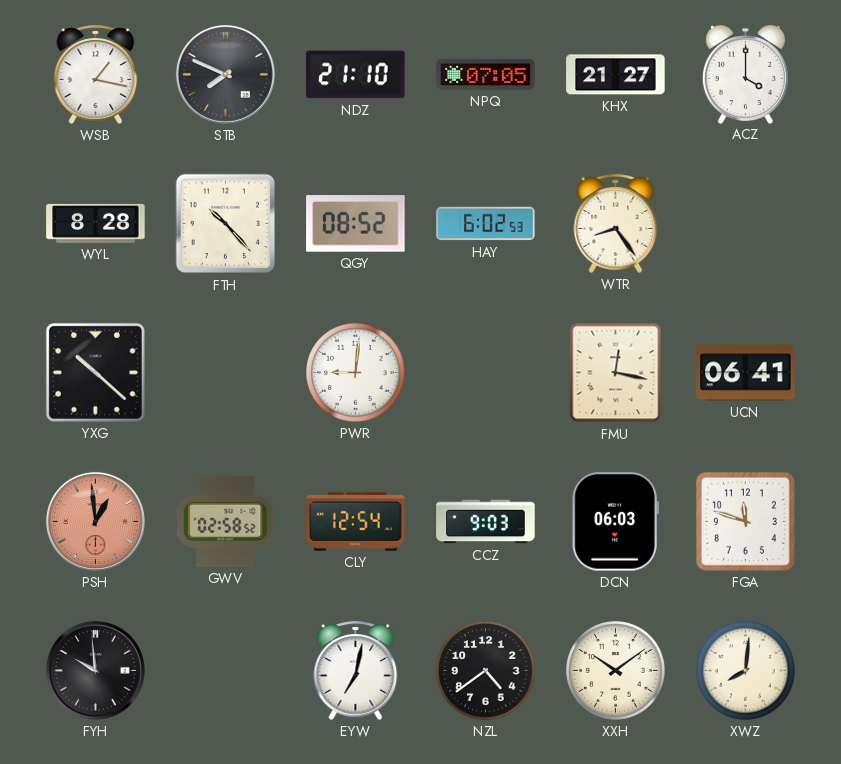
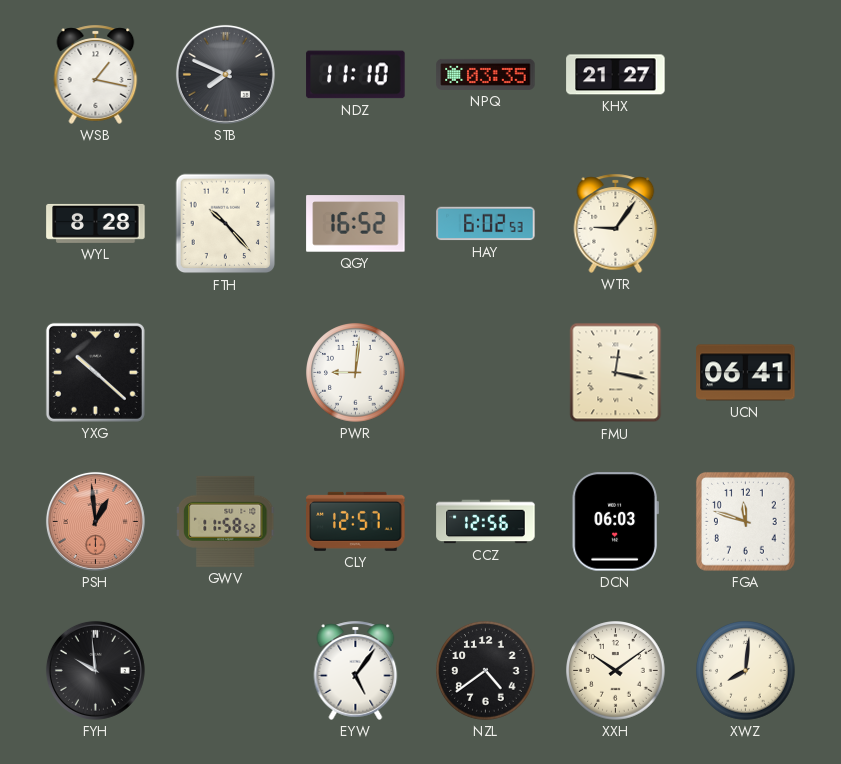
NDZ: 21:10 -> 11:10 (356, 75)
NPQ: 07:05 -> 03:35 (486, 74)
ACZ: 4:00 -> none (745, 74)
QGY: 08:52 -> 16:52 (356, 224)
WTR: 8:24 -> 9:06 (616, 223)
GWV: 02:58 -> 11:58 (226, 521)
CLY: 12:54 -> 12:57 (356, 521)
CCZ: 9:03 -> 12:56 (486, 522)
EYW: 7:02 -> 5:06 (356, 670)
